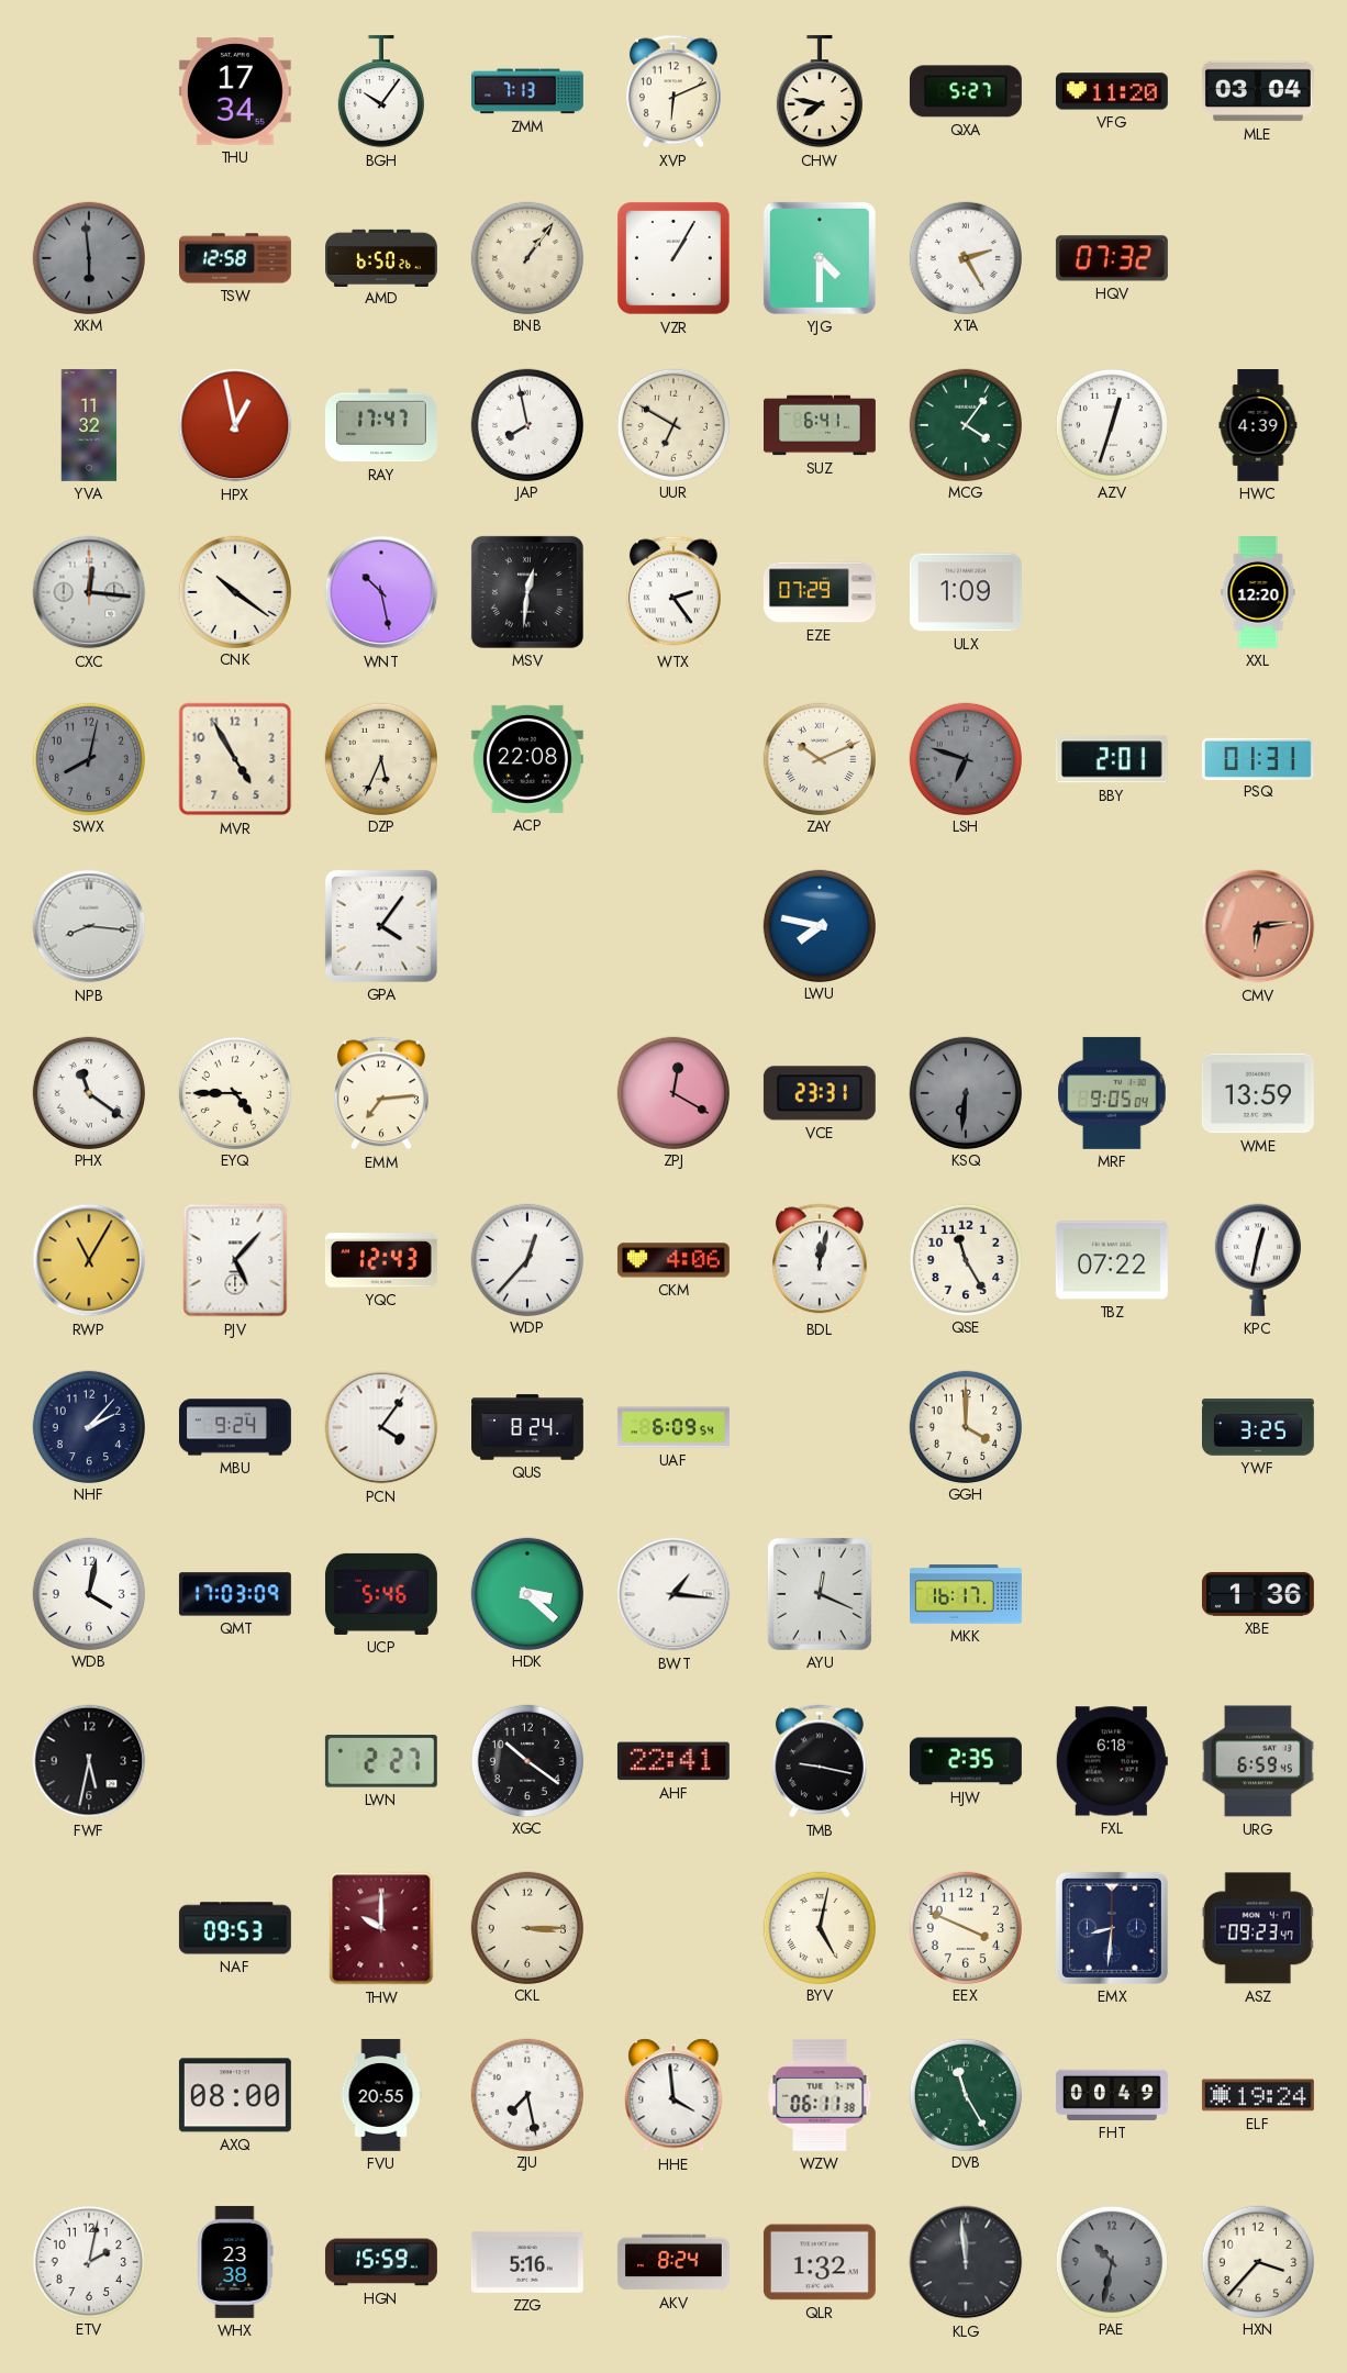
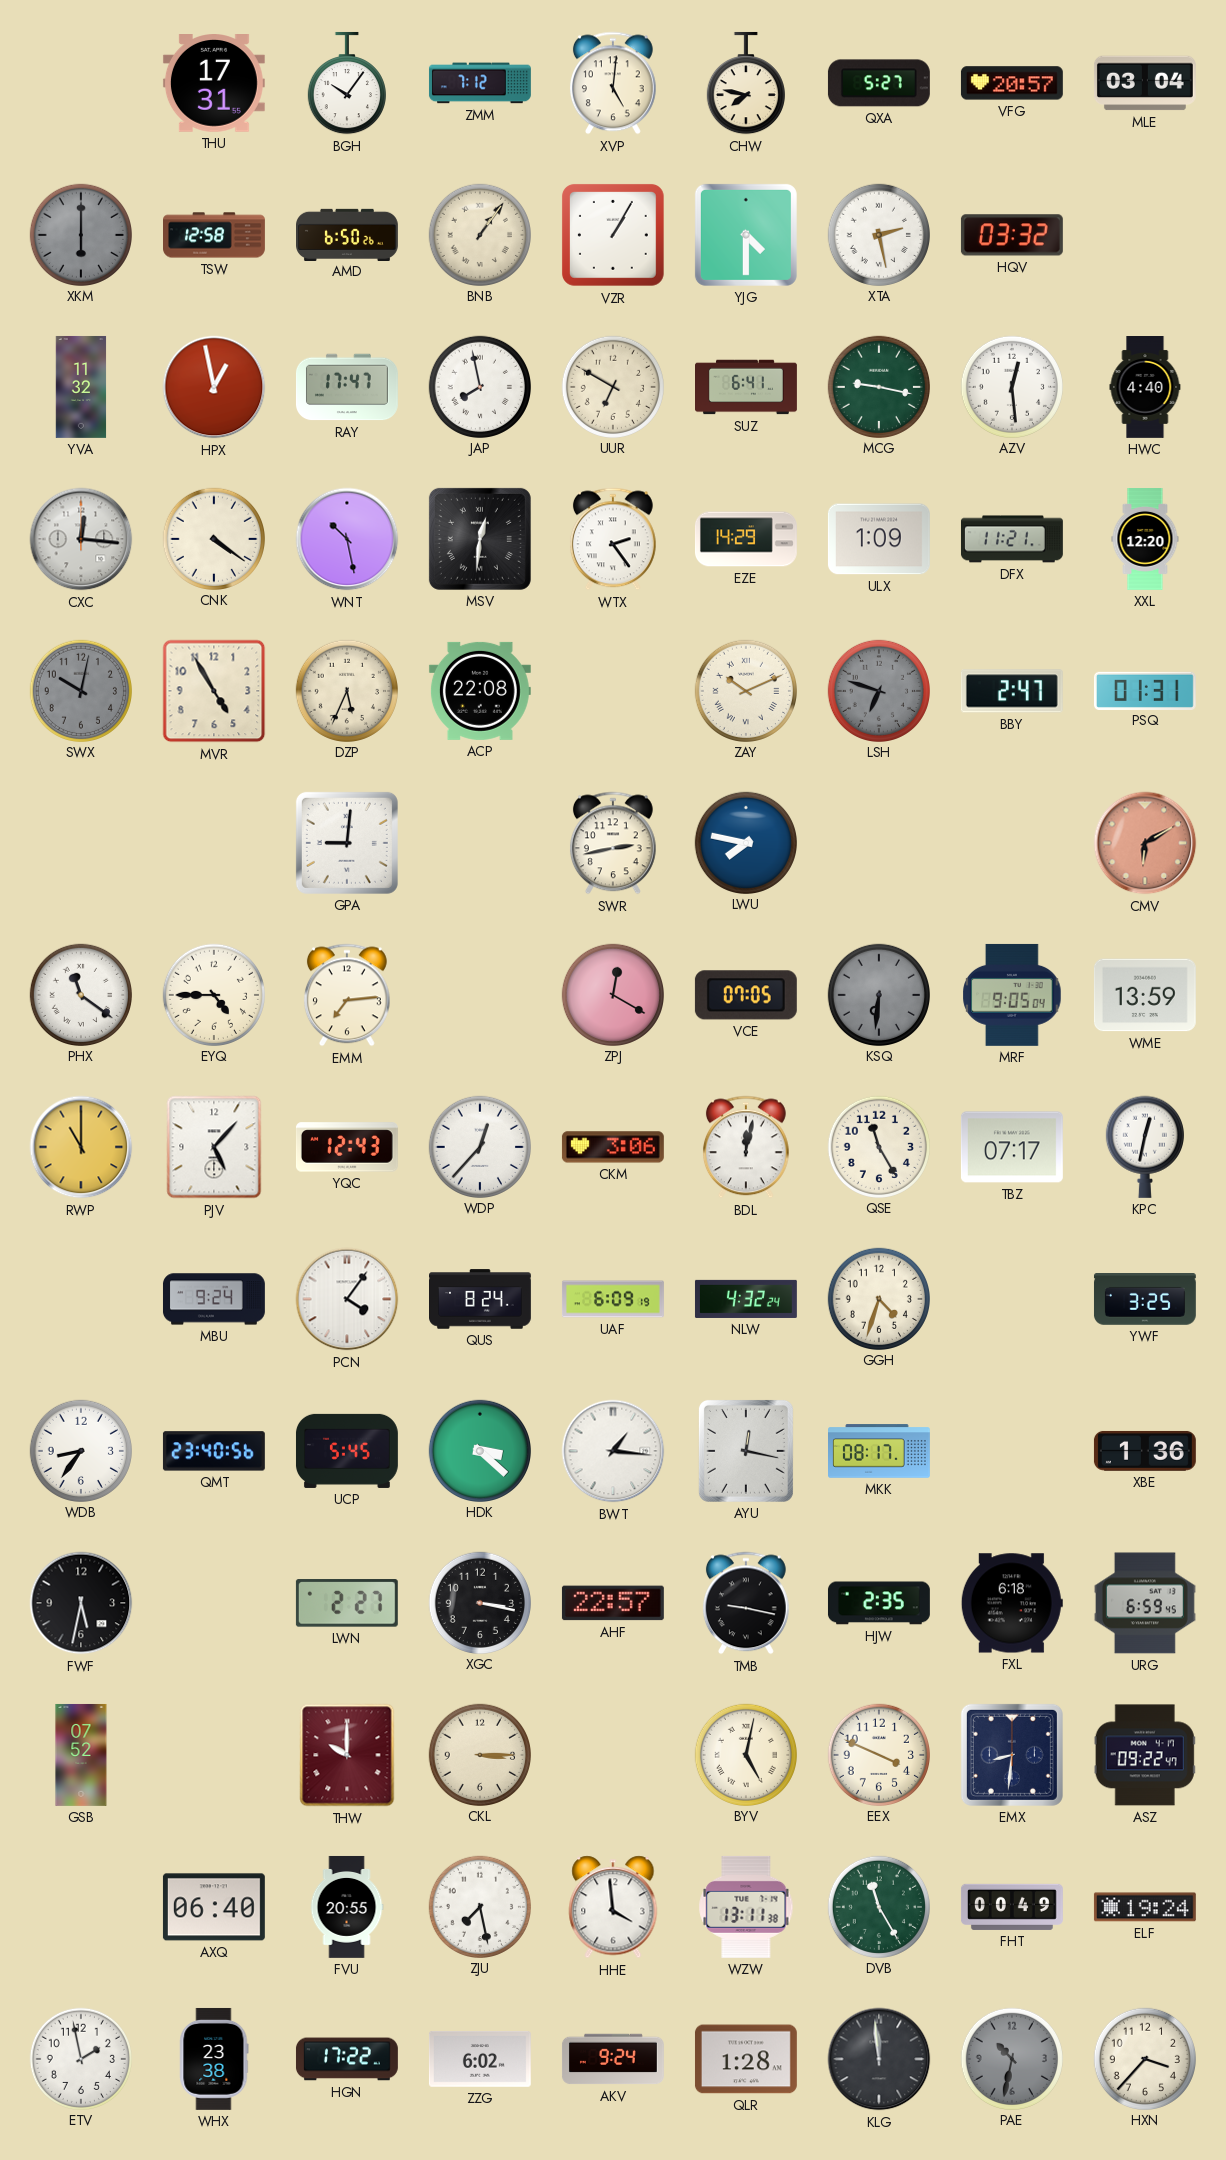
THU: 17:34 -> 17:31 (214, 84)
ZMM: 7:13 -> 7:12 (480, 83)
XVP: 6:11 -> 5:01 (613, 83)
VFG: 11:20 -> 20:57 (1012, 83)
XKM: 5:59 -> 6:00 (80, 234)
XTA: 2:25 -> 2:28 (878, 234)
HQV: 07:32 -> 03:32 (1012, 235)
MCG: 4:06 -> 9:17 (878, 386)
AZV: 12:33 -> 12:29 (1011, 386)
HWC: 4:39 -> 4:40 (1145, 388)
CNK: 10:21 -> 4:21 (213, 538)
EZE: 07:29 -> 14:29 (746, 539)
DFX: none -> 11:21 (1012, 539)
SWX: 8:02 -> 10:02 (80, 690)
BBY: 2:01 -> 2:47 (1012, 691)
NPB: 8:16 -> none (89, 926)
GPA: 4:06 -> 9:01 (347, 843)
SWR: none -> 2:43 (613, 843)
CMV: 6:14 -> 6:10 (1145, 843)
VCE: 23:31 -> 07:05 (746, 995)
RWP: 11:05 -> 11:00 (81, 1147)
CKM: 4:06 -> 3:06 (613, 1147)
TBZ: 07:22 -> 07:17 (1012, 1147)
NHF: 2:07 -> none (88, 1426)
UAF: 6:09:54 -> 6:09:19 (613, 1299)
NLW: none -> 4:32 (746, 1299)
GGH: 4:00 -> 4:33 (878, 1298)
WDB: 4:02 -> 8:36 (80, 1450)
QMT: 17:03 -> 23:40 (214, 1451)
UCP: 5:46 -> 5:45 (347, 1451)
AYU: 12:19 -> 12:17 (746, 1451)
MKK: 16:17 -> 08:17 (880, 1451)
XGC: 10:21 -> 3:17 (479, 1602)
AHF: 22:41 -> 22:57 (613, 1603)
GSB: none -> 07:52 (81, 1755)
NAF: 09:53 -> none (235, 1928)
ASZ: 09:23 -> 09:22 (1145, 1755)
AXQ: 08:00 -> 06:40 (214, 1907)
WZW: 06:11 -> 13:11 (746, 1907)
ETV: 2:02 -> 1:58 (80, 2058)
HGN: 15:59 -> 17:22 (347, 2059)
ZZG: 5:16 -> 6:02 (480, 2059)
AKV: 8:24 -> 9:24 (613, 2059)
QLR: 1:32 -> 1:28 (746, 2059)
